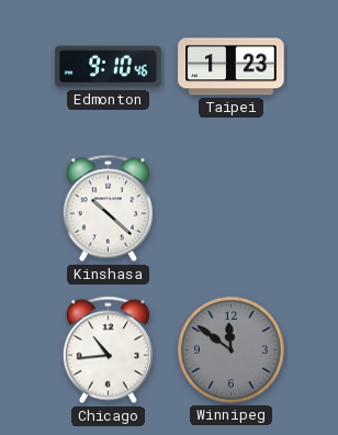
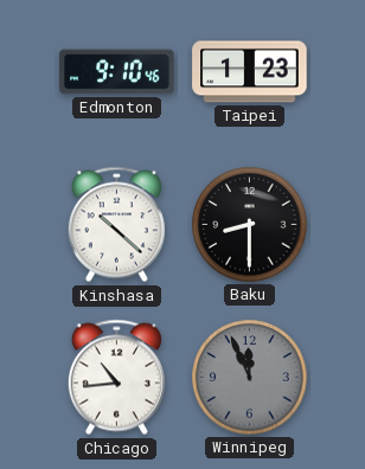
Baku: none -> 8:30 (250, 225)
Winnipeg: 11:51 -> 11:56 (250, 378)
